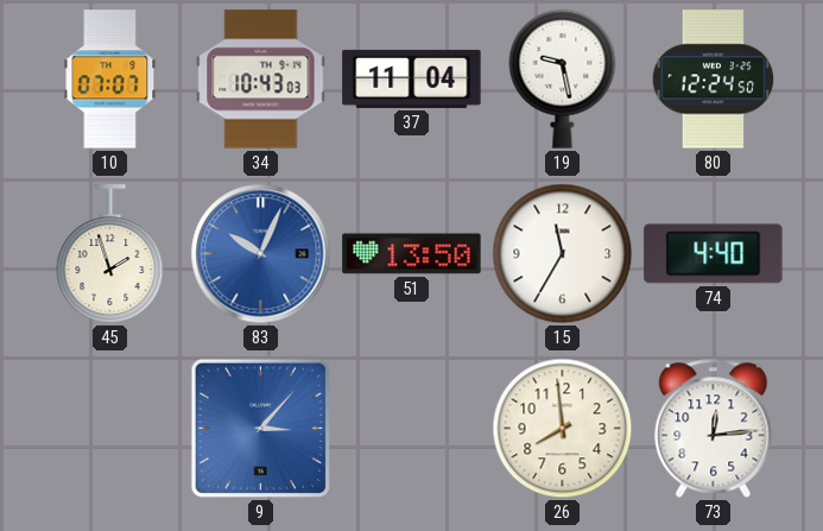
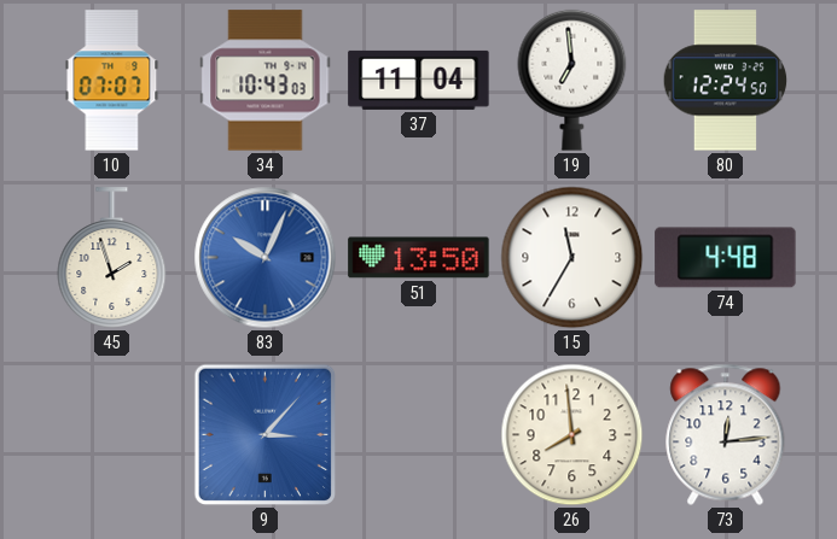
19: 9:28 -> 6:59 (572, 80)
74: 4:40 -> 4:48 (726, 258)
